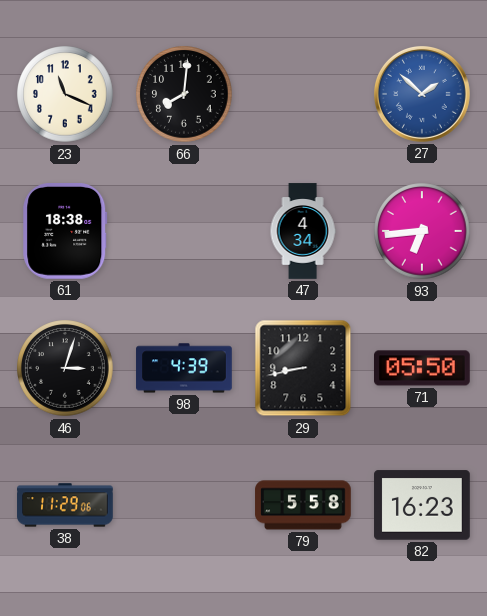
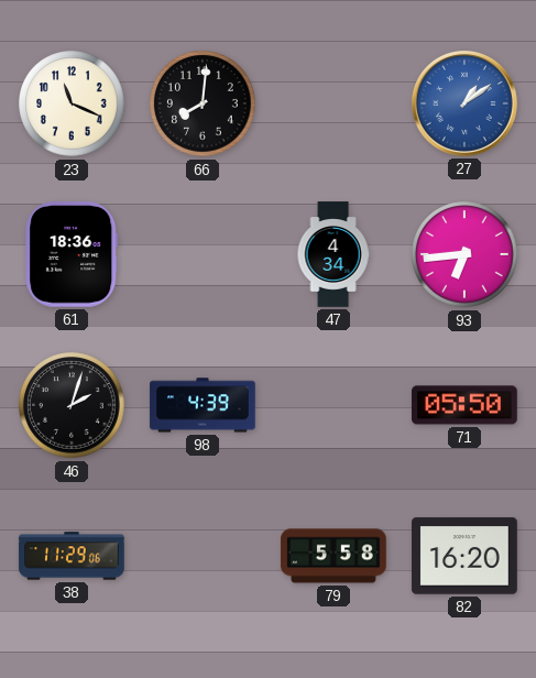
27: 1:52 -> 1:09 (464, 103)
61: 18:38 -> 18:36 (72, 255)
46: 3:03 -> 2:03 (72, 405)
29: 8:43 -> none (303, 368)
82: 16:23 -> 16:20 (464, 556)
